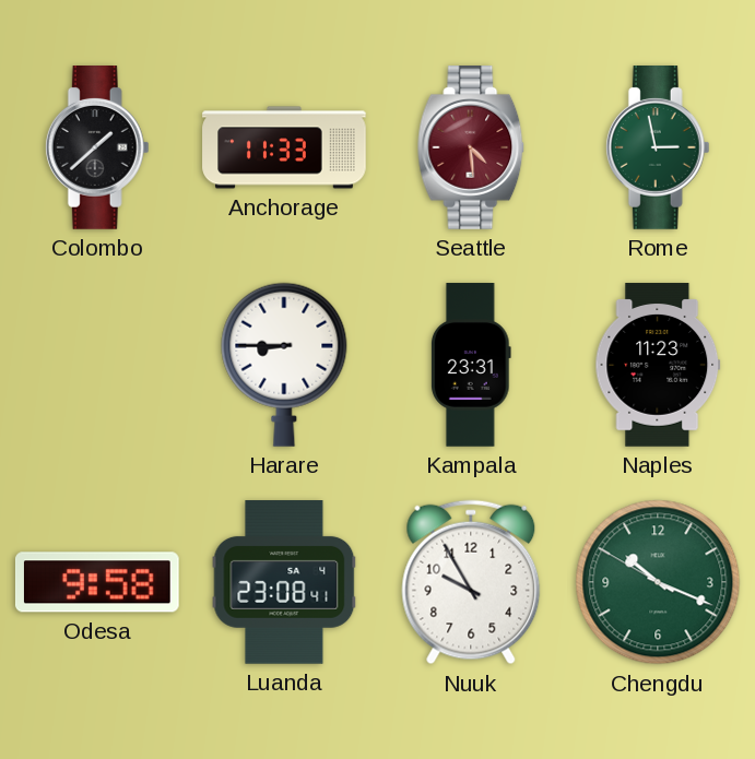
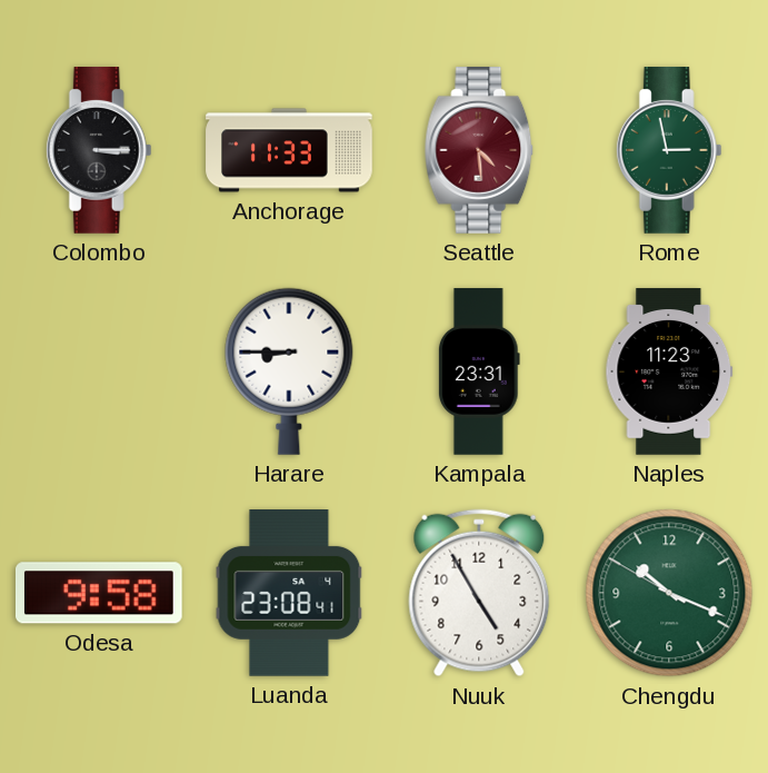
Colombo: 1:38 -> 3:15 (99, 151)
Nuuk: 9:55 -> 4:55 (479, 593)
